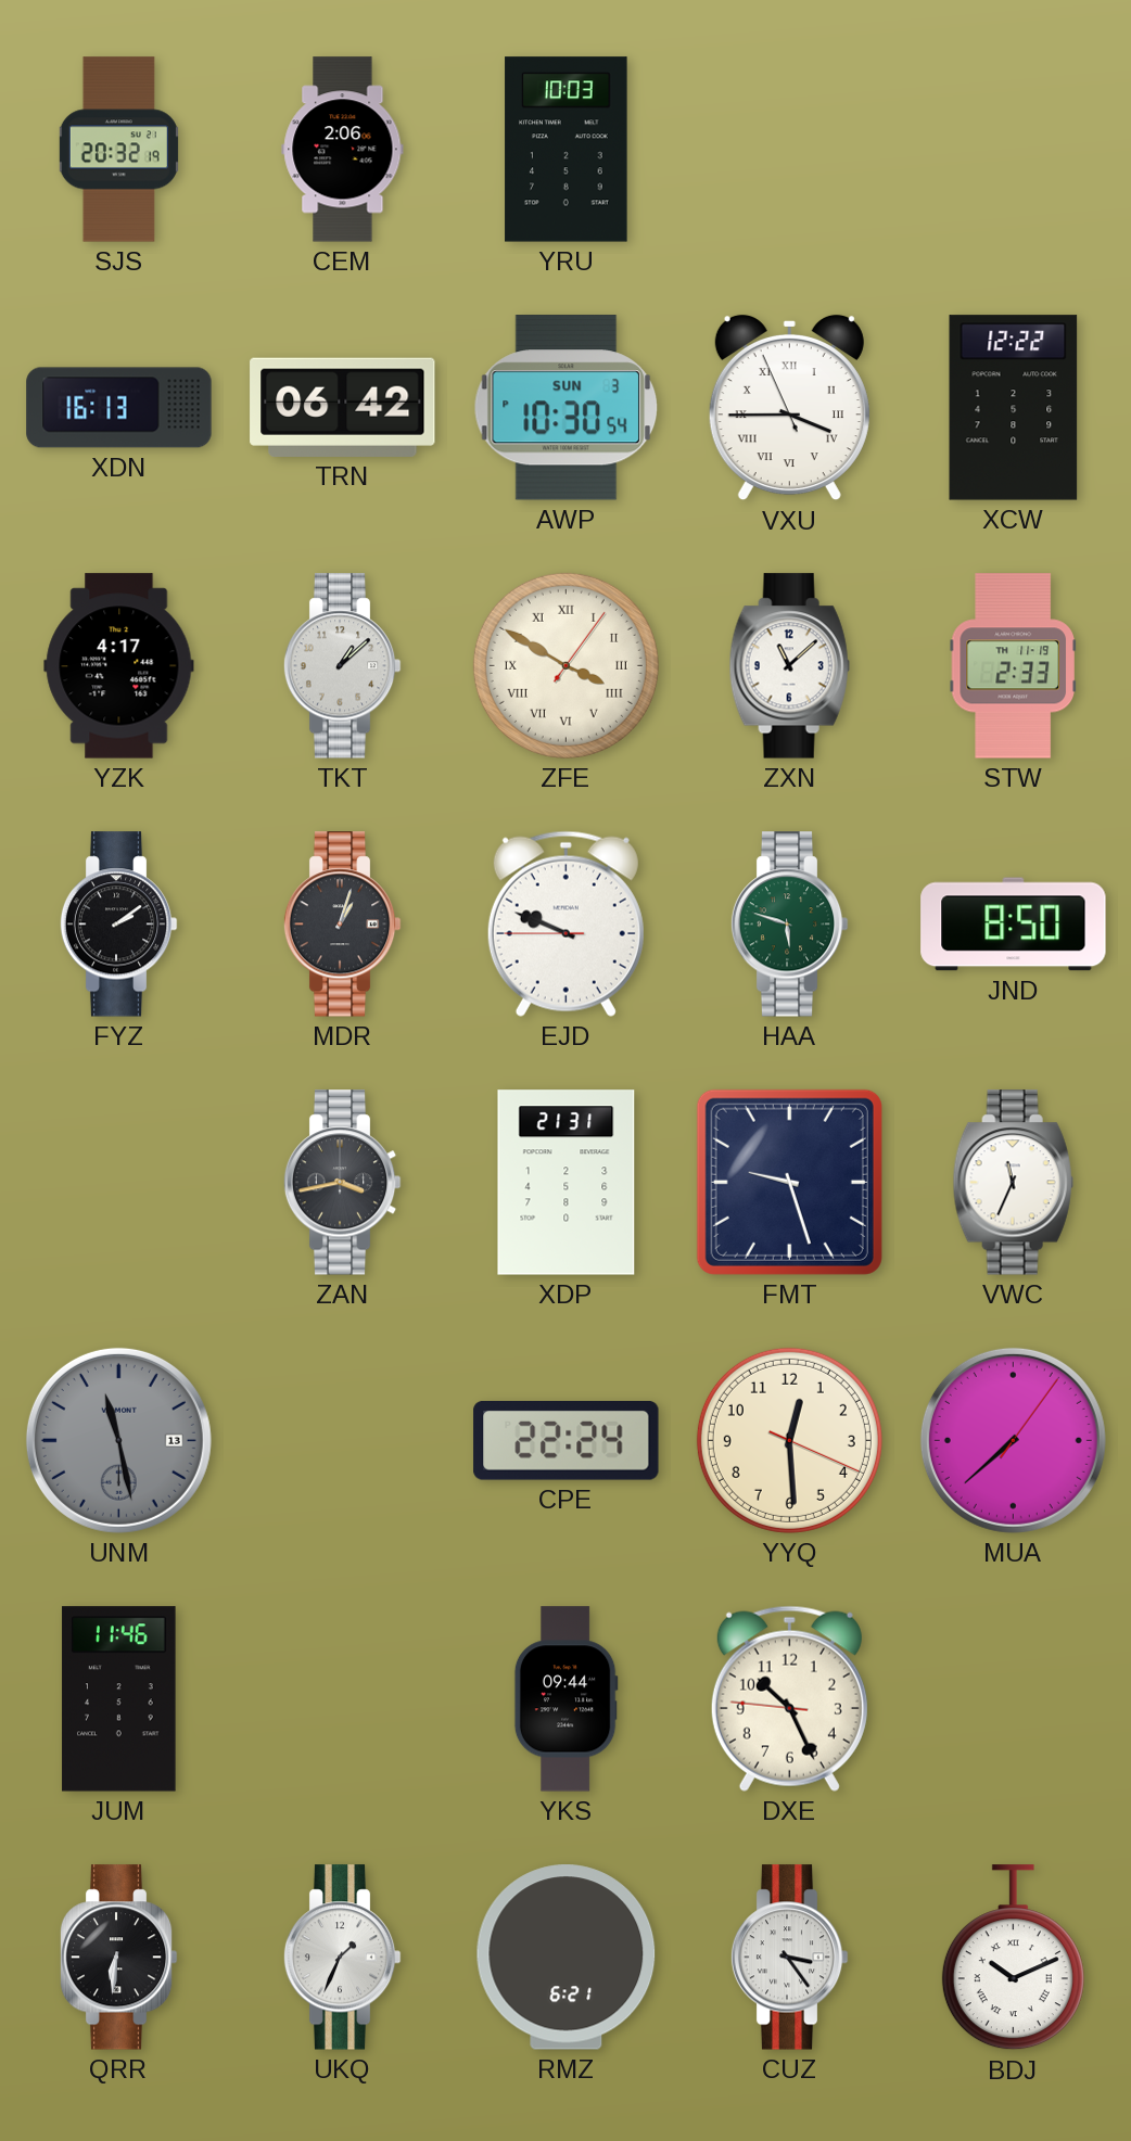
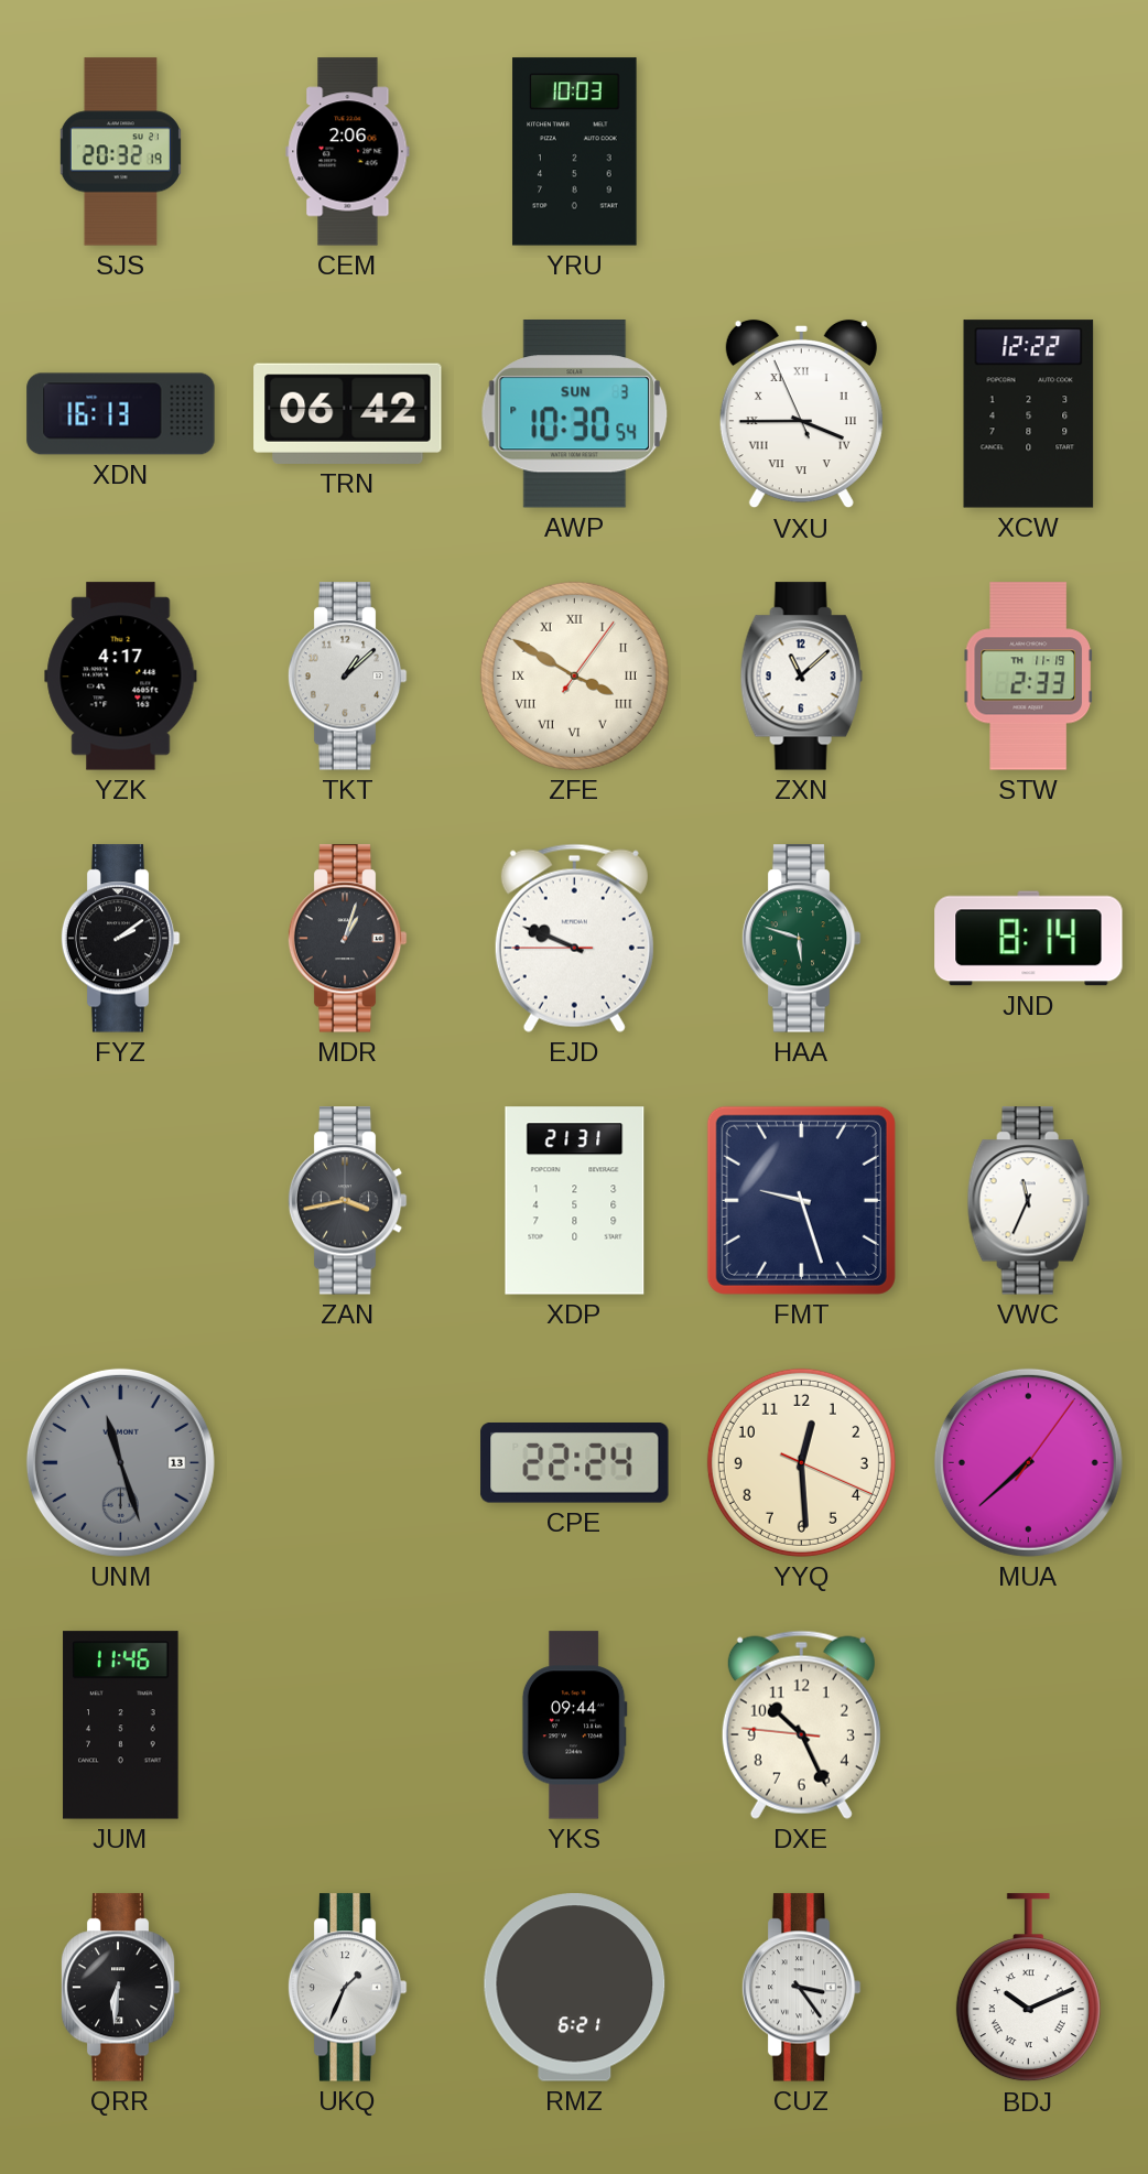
JND: 8:50 -> 8:14 (1029, 939)
UNM: 11:28 -> 11:27 (120, 1462)
